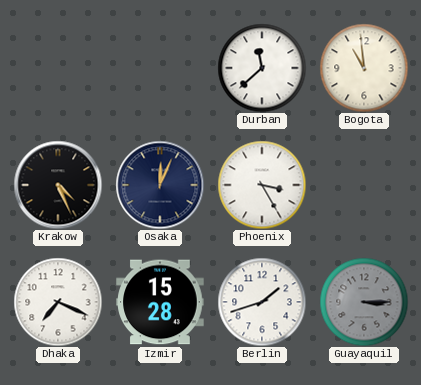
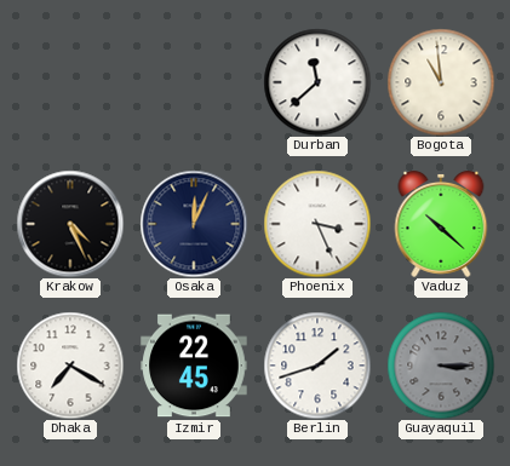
Phoenix: 3:25 -> 3:26 (317, 224)
Vaduz: none -> 10:22 (441, 224)
Dhaka: 7:19 -> 7:20 (70, 366)
Izmir: 15:28 -> 22:45 (194, 366)
